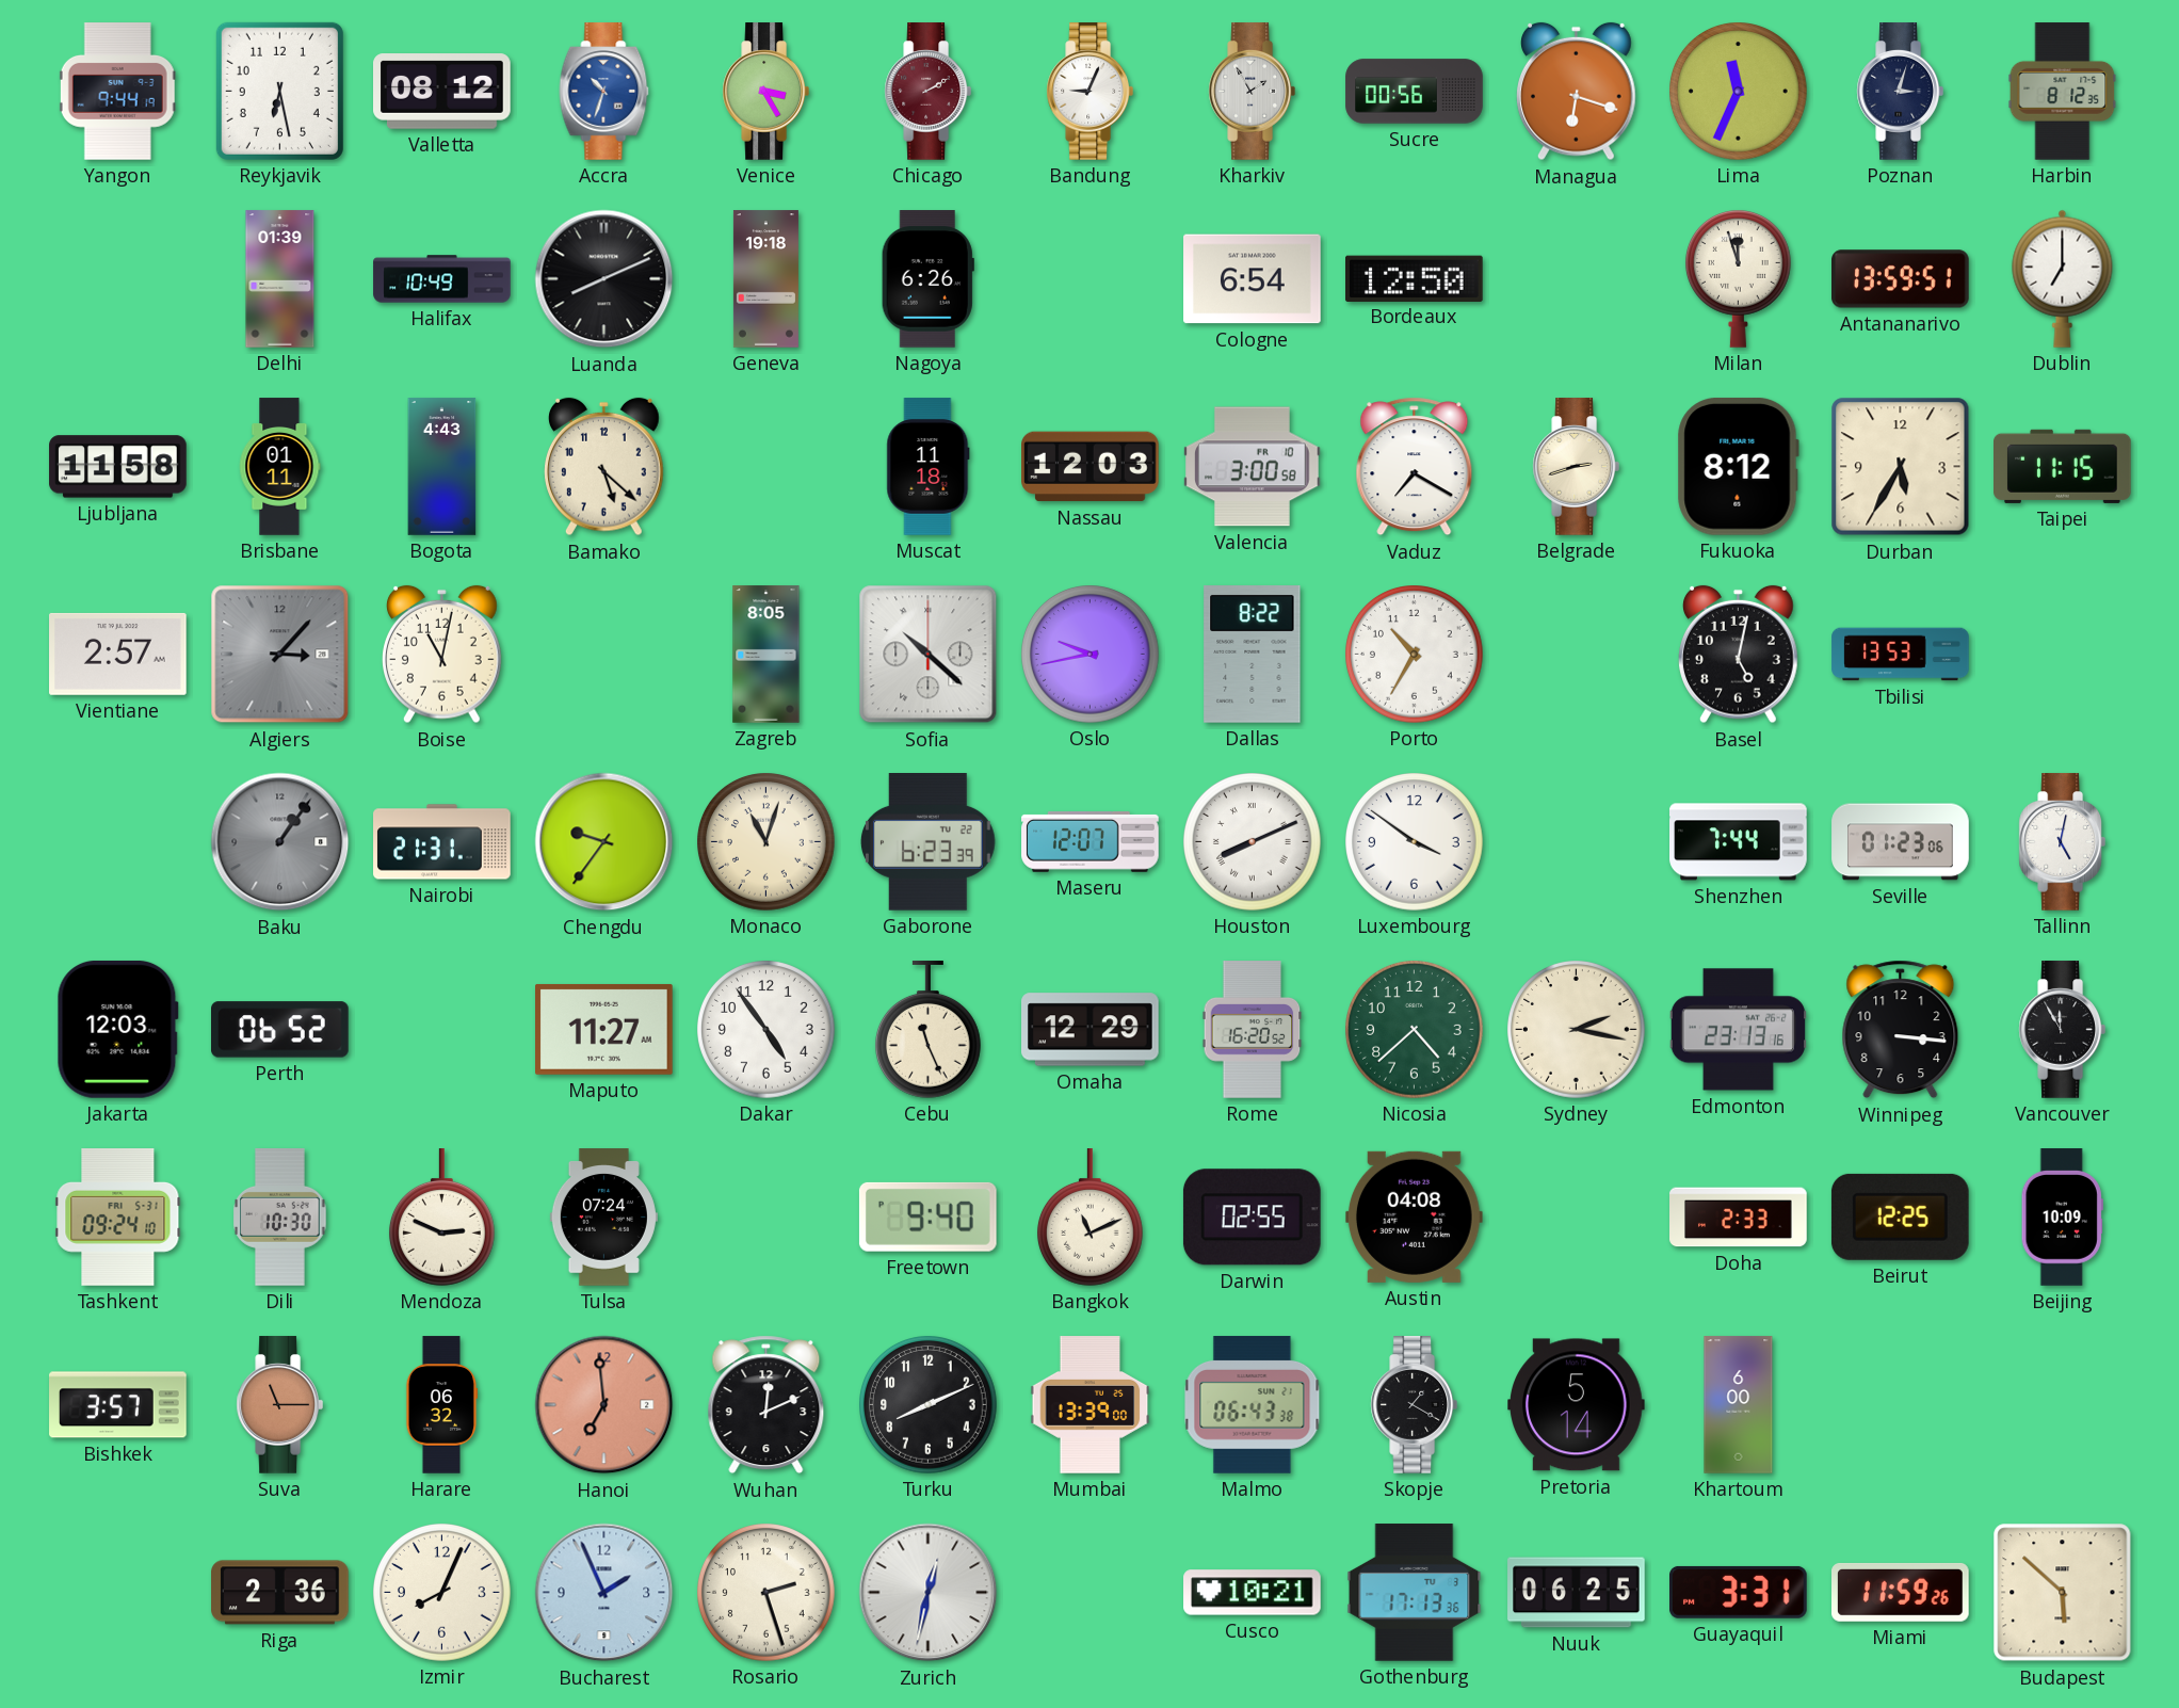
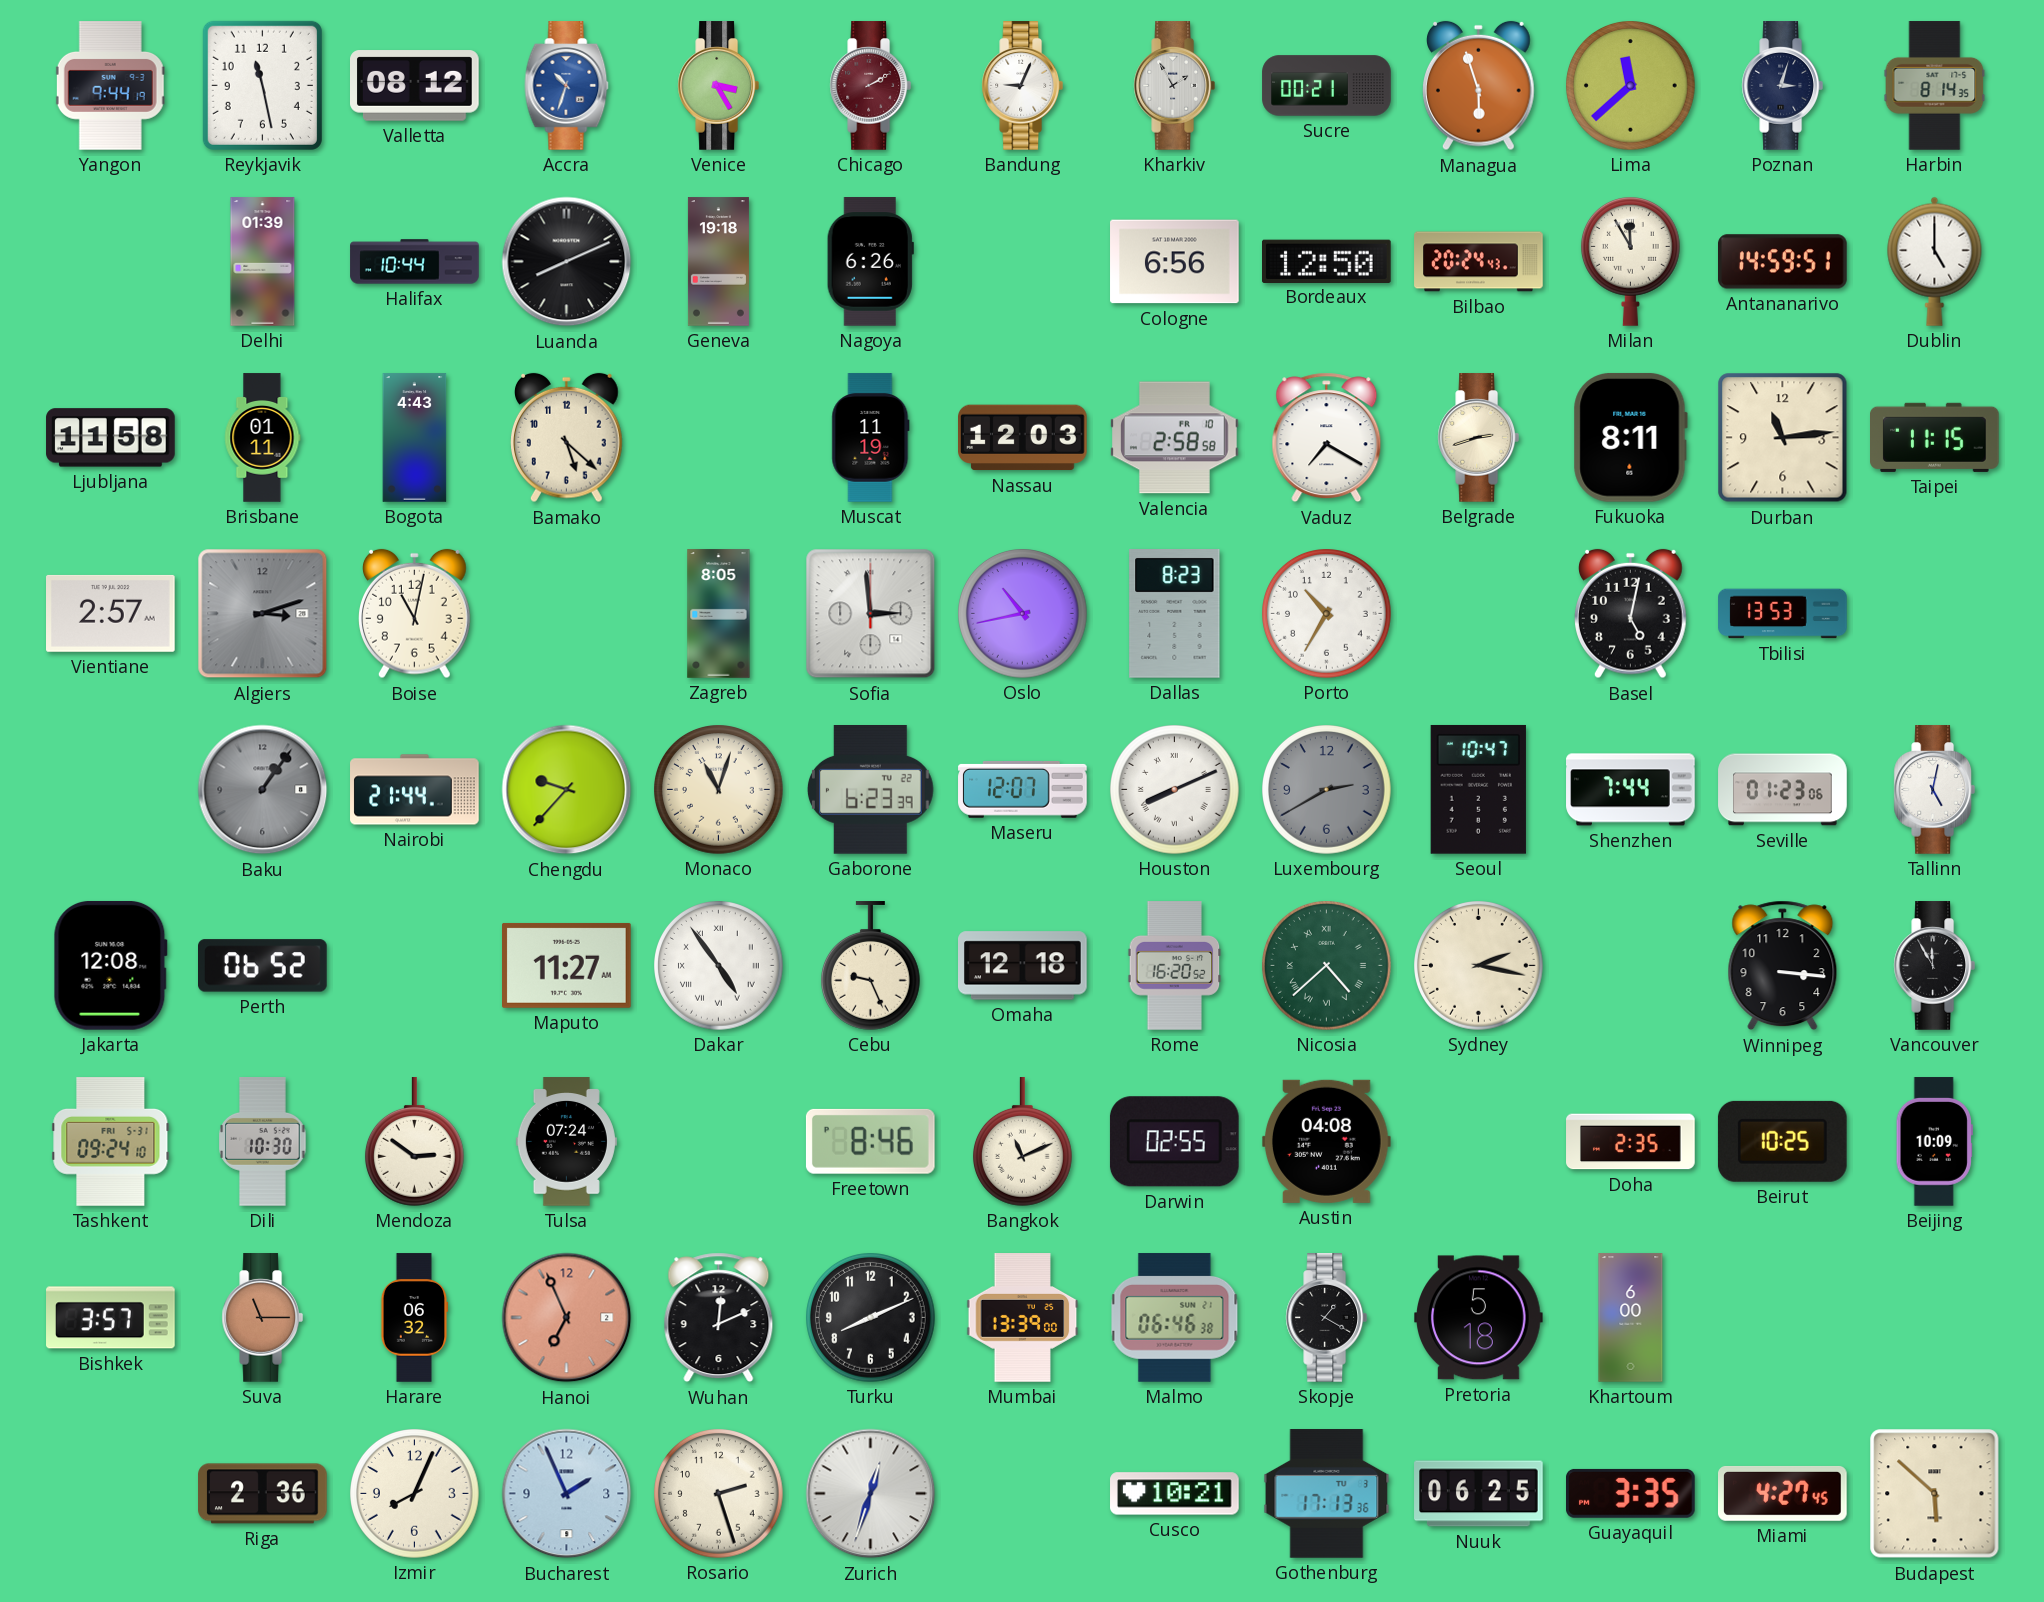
Reykjavik: 6:28 -> 11:28 (262, 85)
Sucre: 00:56 -> 00:21 (1327, 86)
Managua: 6:18 -> 5:57 (1479, 86)
Lima: 11:34 -> 11:38 (1631, 86)
Harbin: 8:12 -> 8:14 (1935, 86)
Halifax: 10:49 -> 10:44 (415, 262)
Cologne: 6:54 -> 6:56 (1175, 262)
Bilbao: none -> 20:24 (1479, 262)
Milan: 11:57 -> 11:55 (1630, 262)
Antananarivo: 13:59 -> 14:59 (1783, 262)
Dublin: 7:00 -> 5:00 (1935, 261)
Muscat: 11:18 -> 11:19 (871, 438)
Valencia: 3:00 -> 2:58 (1175, 438)
Fukuoka: 8:12 -> 8:11 (1630, 437)
Durban: 5:35 -> 11:14 (1783, 438)
Algiers: 3:07 -> 3:12 (263, 614)
Sofia: 10:22 -> 2:59 (871, 614)
Oslo: 9:43 -> 10:43 (1023, 614)
Dallas: 8:22 -> 8:23 (1175, 614)
Nairobi: 21:31 -> 21:44 (415, 790)
Chengdu: 9:36 -> 9:37 (567, 790)
Luxembourg: 3:51 -> 2:40 (1327, 790)
Luxembourg dial: white -> grey (1327, 790)
Seoul: none -> 10:47 (1478, 789)
Jakarta: 12:03 -> 12:08 (110, 965)
Dakar numerals: Arabic -> Roman (719, 966)
Cebu: 11:26 -> 9:26 (870, 966)
Omaha: 12:29 -> 12:18 (1023, 966)
Nicosia numerals: Arabic -> Roman (1327, 966)
Edmonton: 23:13 -> none (1738, 1030)
Mendoza: 2:49 -> 2:51 (414, 1142)
Freetown: 9:40 -> 8:46 (870, 1141)
Doha: 2:33 -> 2:35 (1631, 1142)
Beirut: 12:25 -> 10:25 (1782, 1141)
Hanoi: 6:59 -> 6:56 (567, 1318)
Malmo: 06:43 -> 06:46 (1175, 1318)
Pretoria: 5:14 -> 5:18 (1479, 1318)
Zurich: 12:32 -> 12:33 (871, 1494)
Guayaquil: 3:31 -> 3:35 (1631, 1493)
Miami: 11:59 -> 4:27 (1783, 1493)
